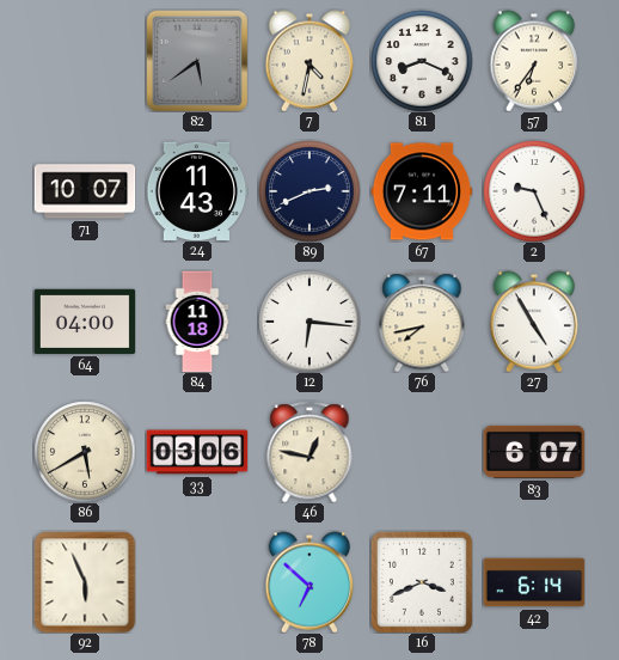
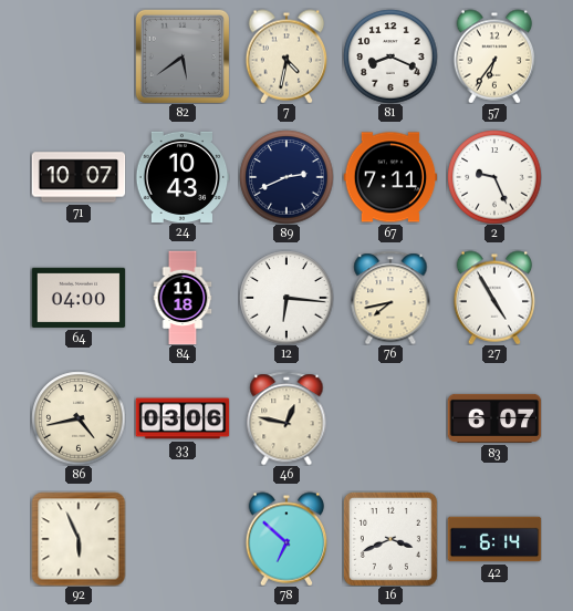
24: 11:43 -> 10:43 (183, 176)
86: 5:40 -> 4:43 (79, 418)
